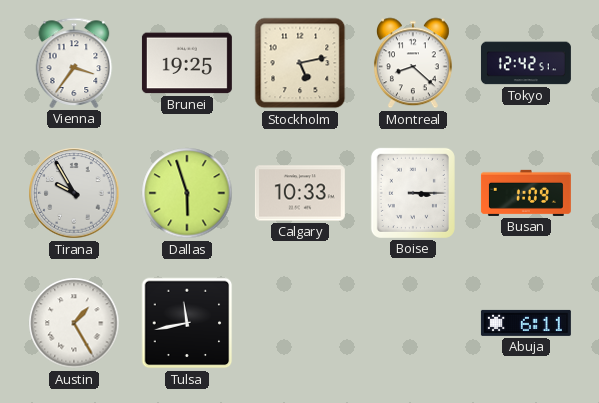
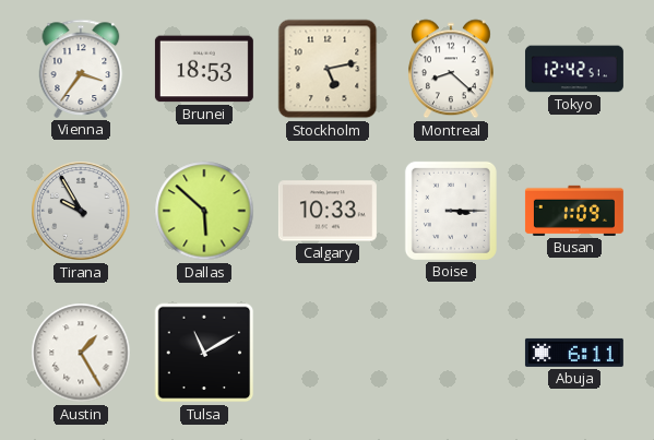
Brunei: 19:25 -> 18:53 (204, 69)
Dallas: 5:57 -> 5:52 (204, 211)
Tulsa: 11:43 -> 11:10 (204, 353)
